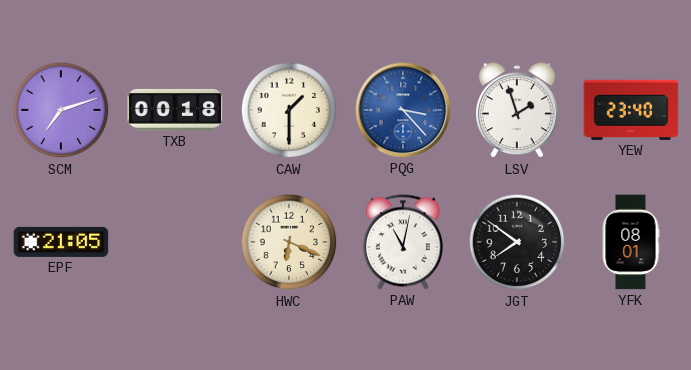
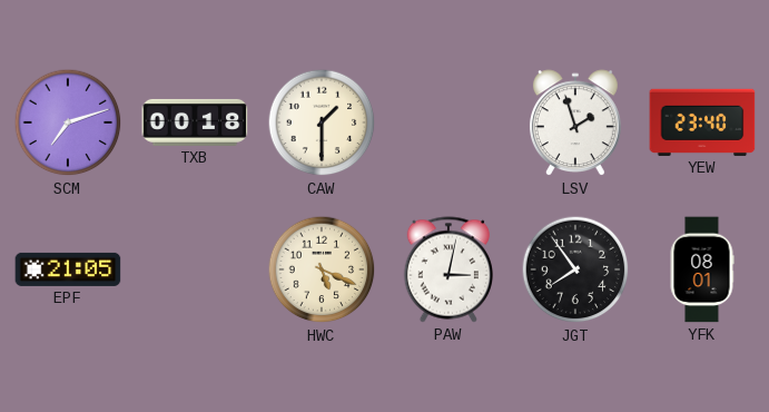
PQG: 3:23 -> none (403, 110)
HWC: 6:19 -> 5:19 (322, 269)
PAW: 11:02 -> 3:02 (447, 269)
JGT: 7:51 -> 7:54 (575, 269)
